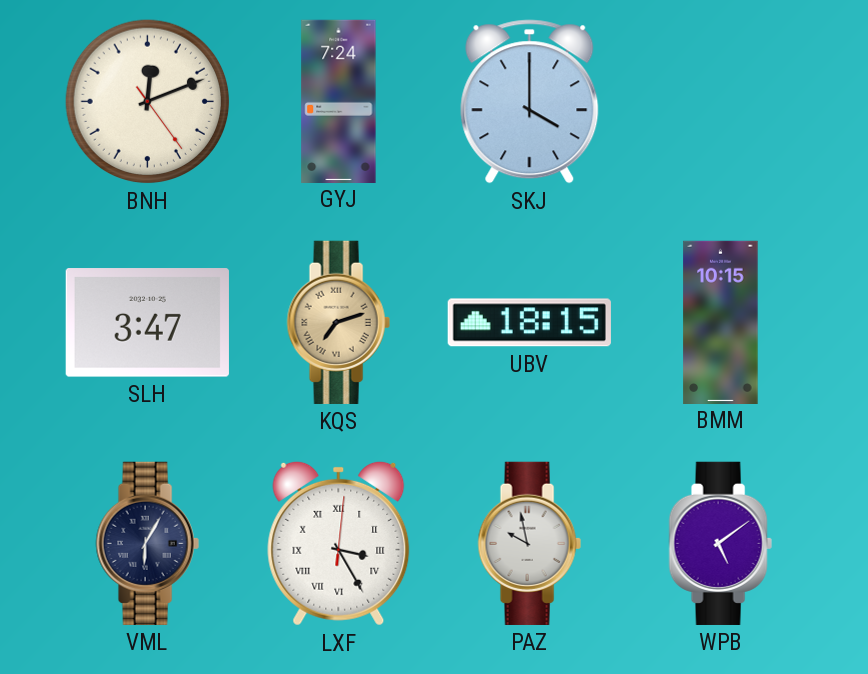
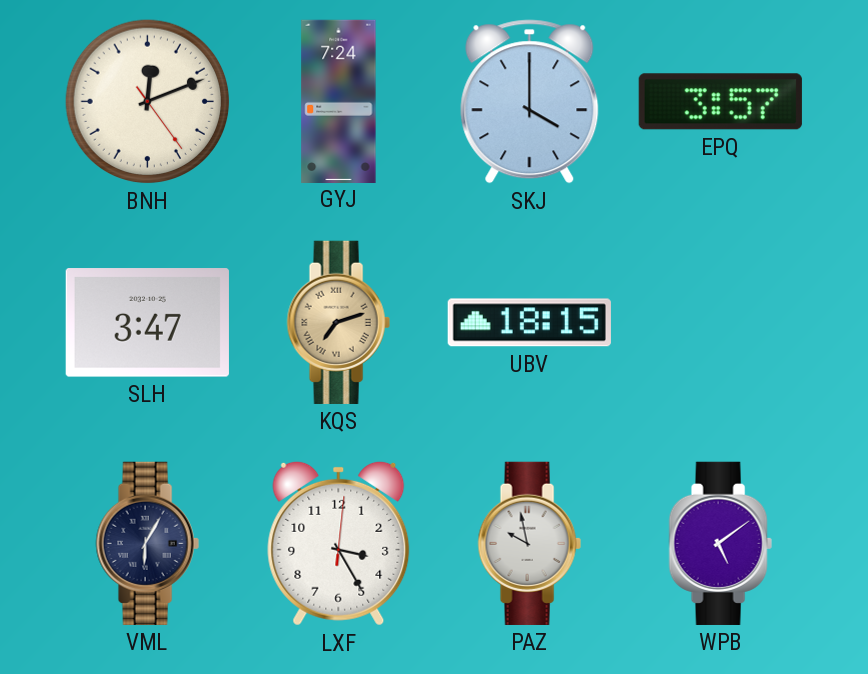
EPQ: none -> 3:57 (720, 102)
BMM: 10:15 -> none (721, 322)
LXF numerals: Roman -> Arabic (339, 543)
